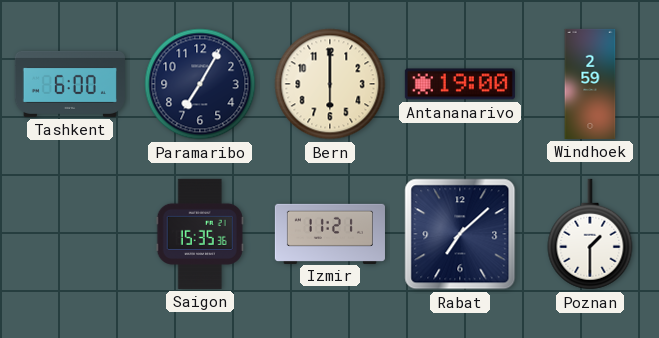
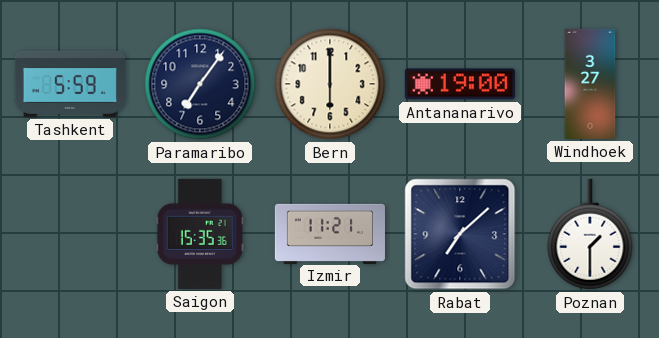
Tashkent: 6:00 -> 5:59 (70, 84)
Paramaribo: 7:05 -> 7:06 (200, 84)
Windhoek: 2:59 -> 3:27 (590, 84)
